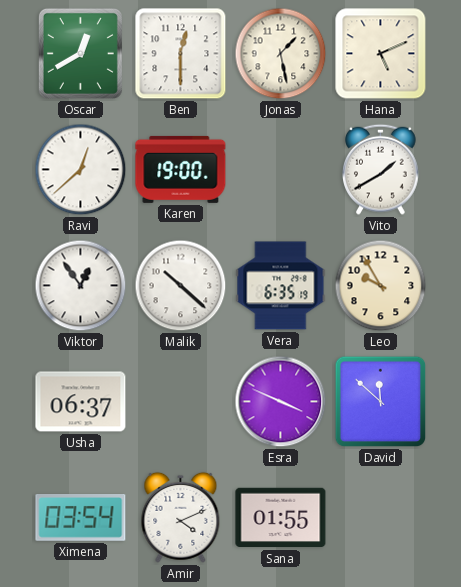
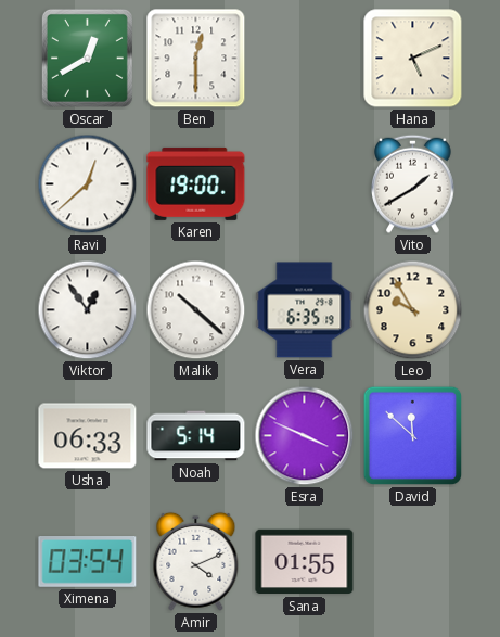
Jonas: 1:28 -> none (281, 54)
Usha: 06:37 -> 06:33 (88, 436)
Noah: none -> 5:14 (196, 436)
